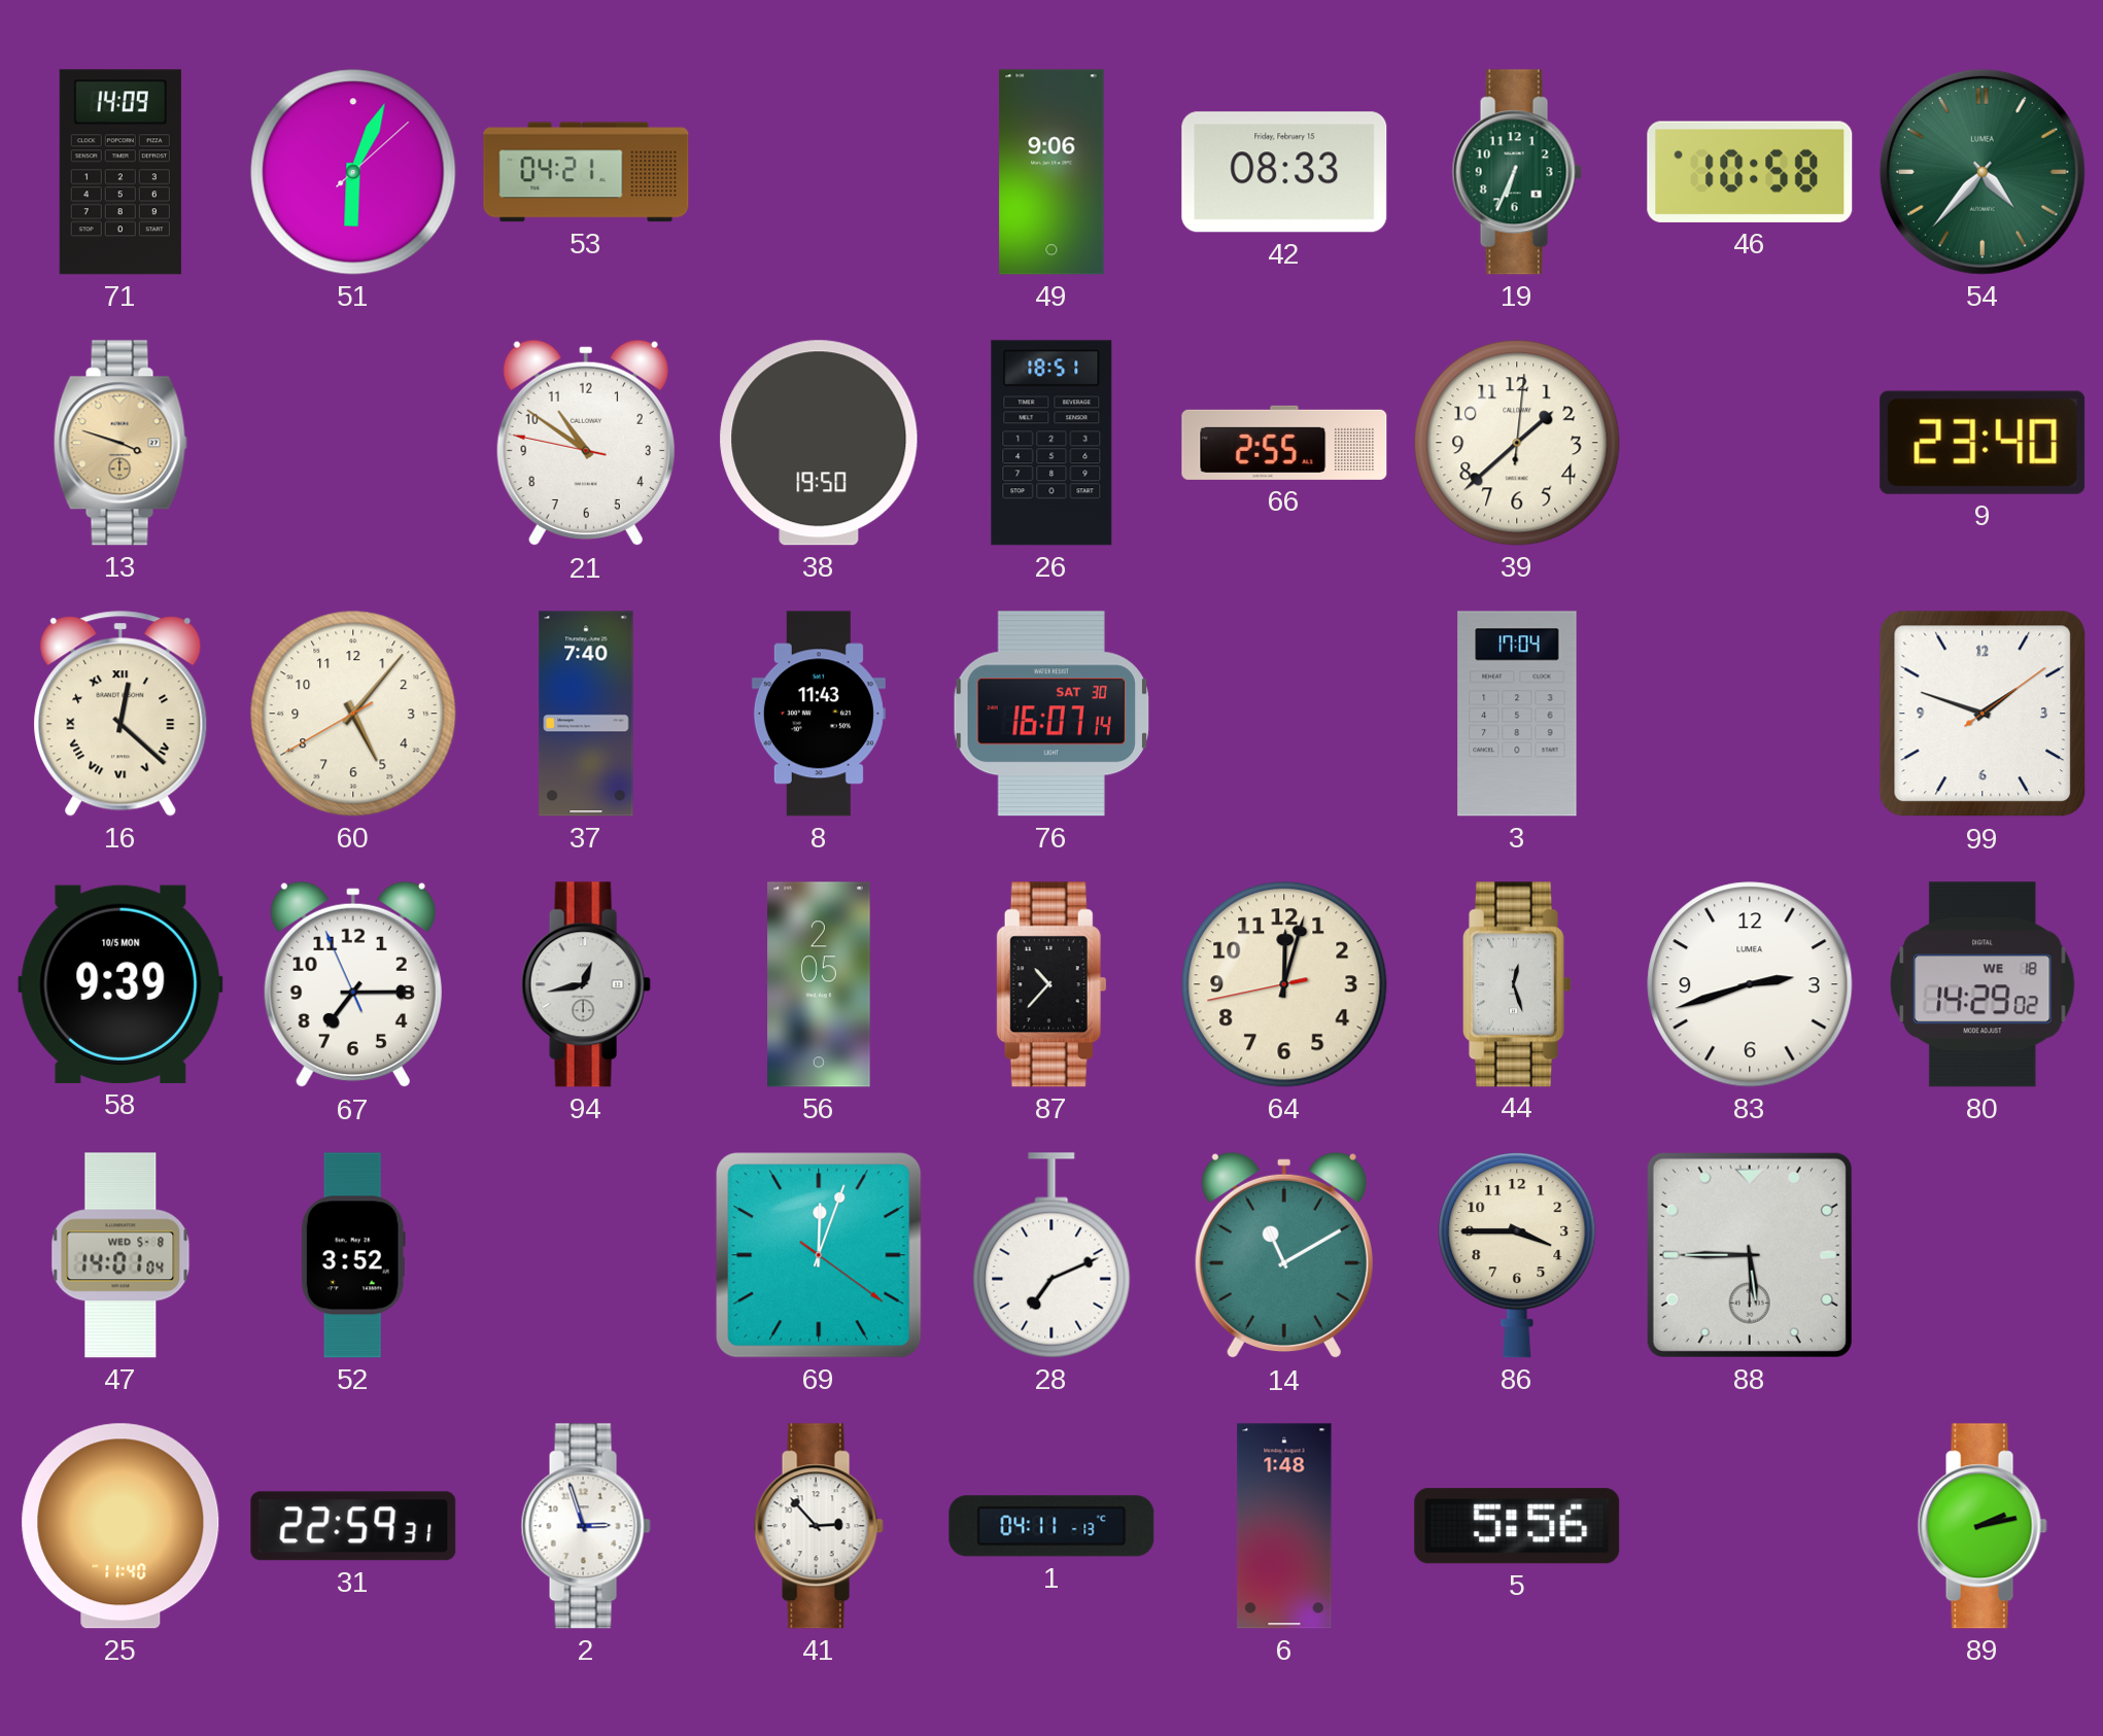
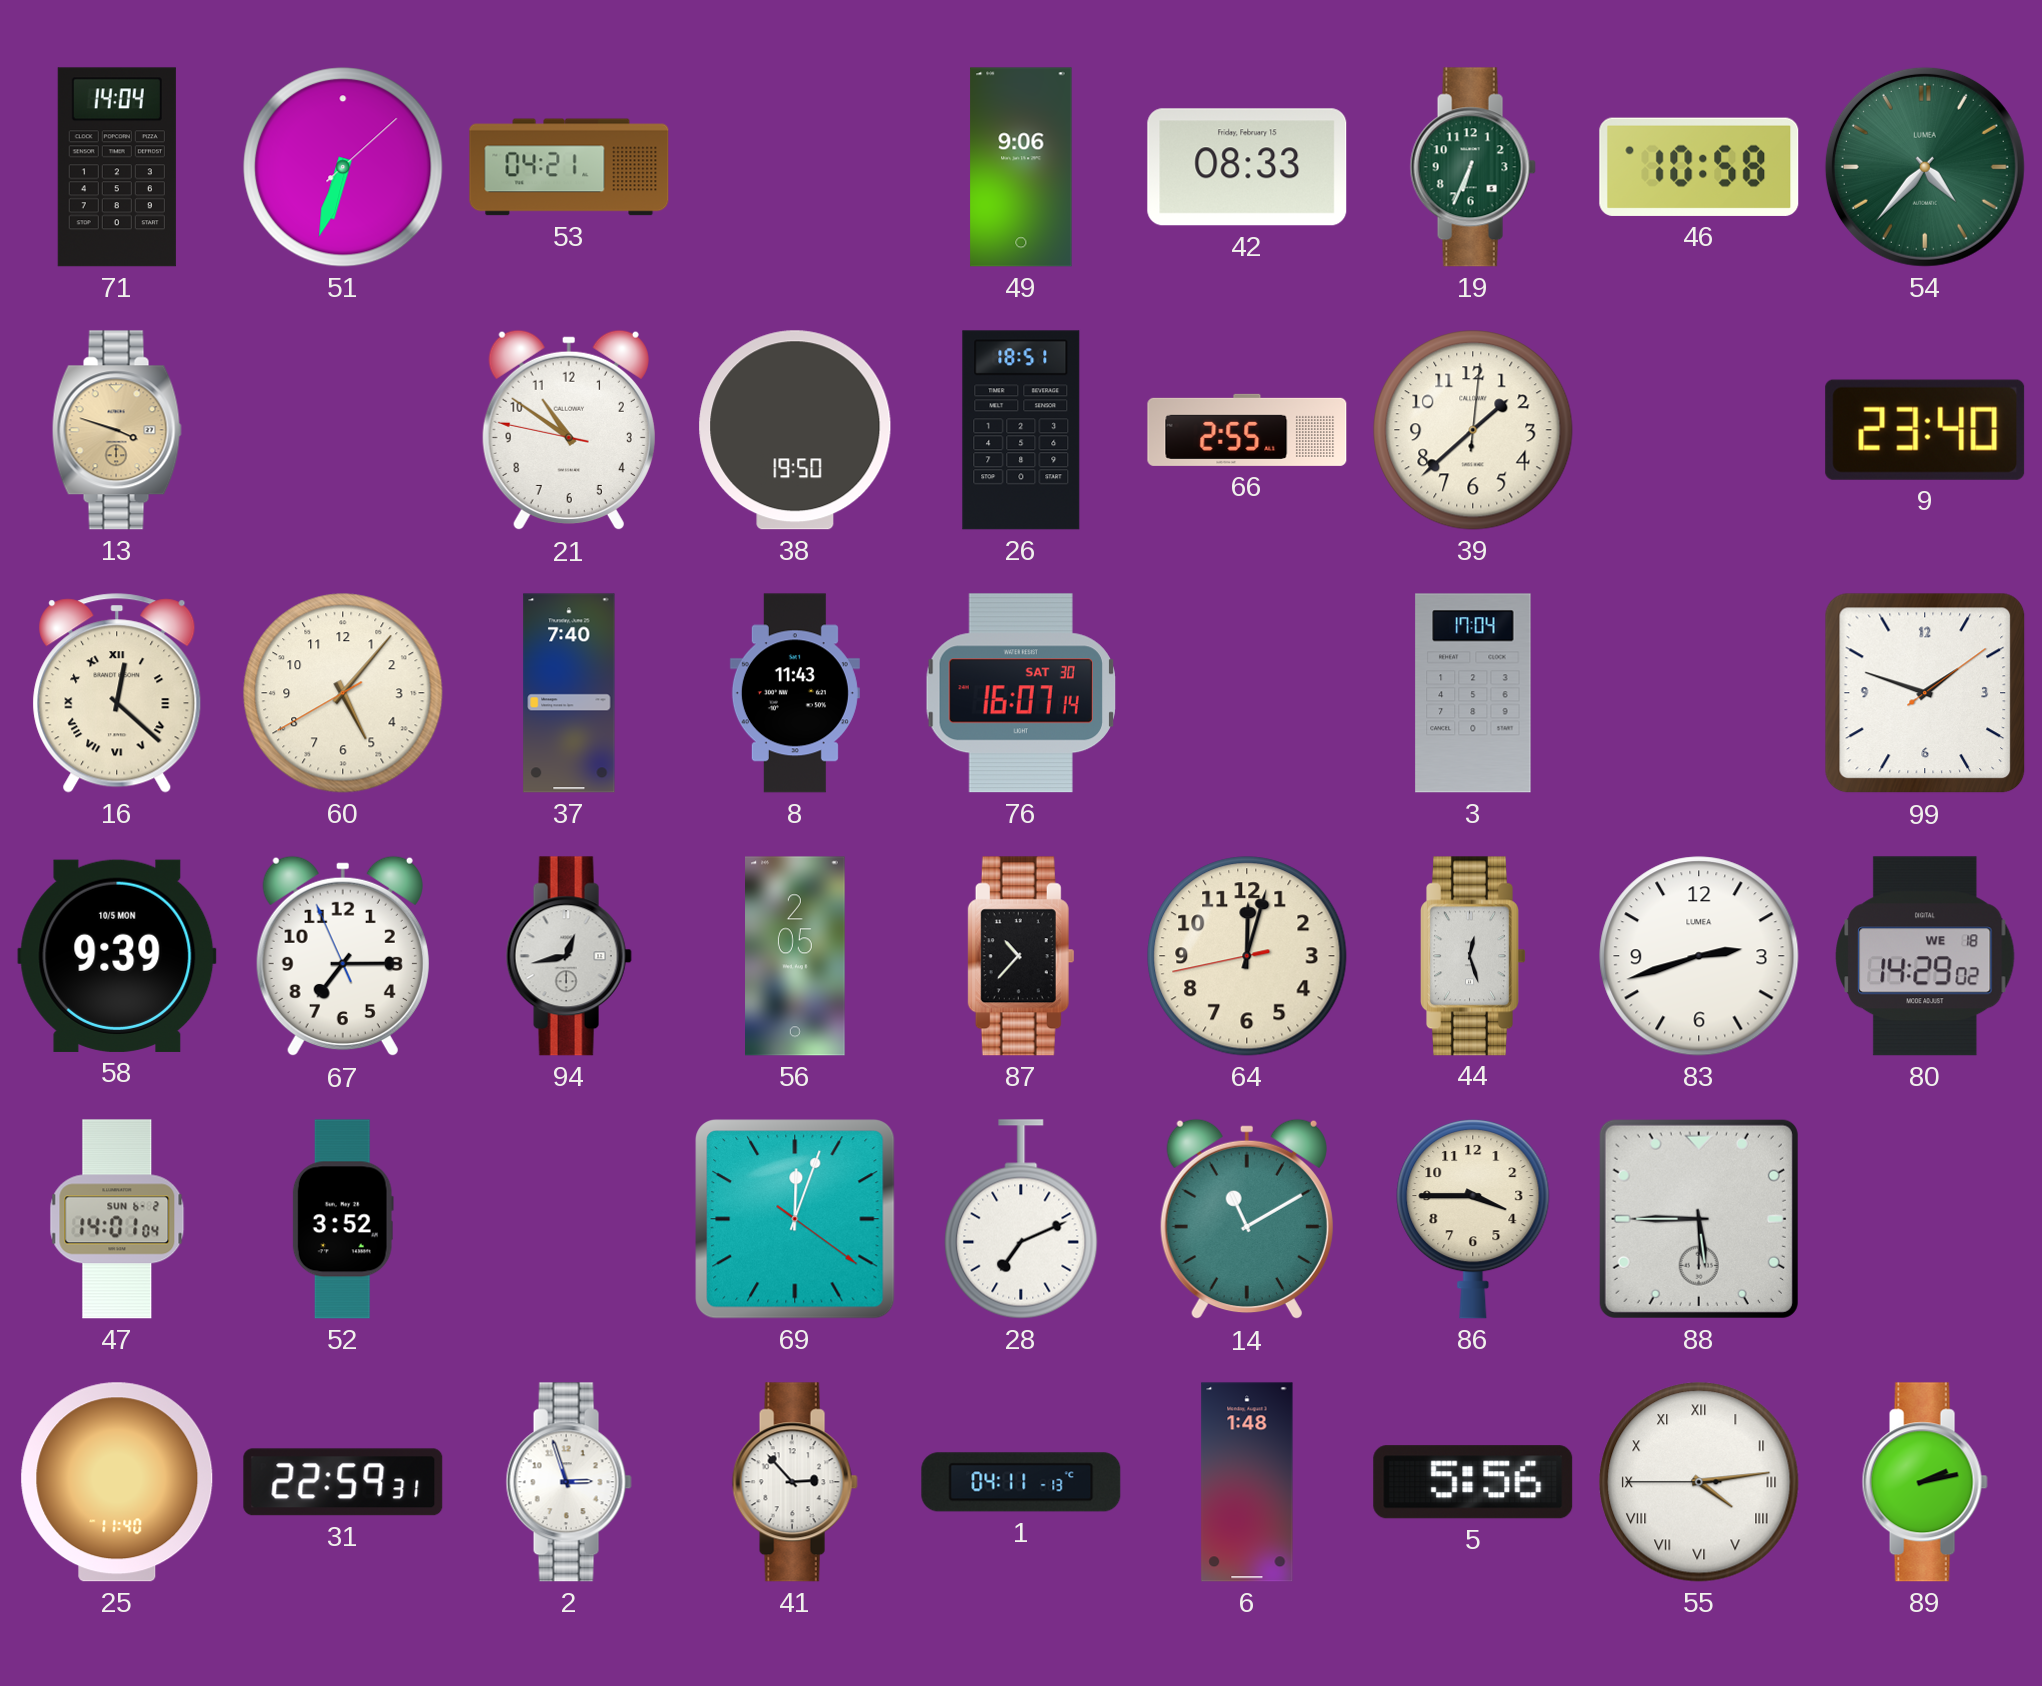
71: 14:09 -> 14:04 (117, 167)
51: 6:04 -> 6:33 (343, 167)
47 date: WED 5-8 -> SUN 6-2 (117, 1219)
55: none -> 4:13 (1699, 1482)
